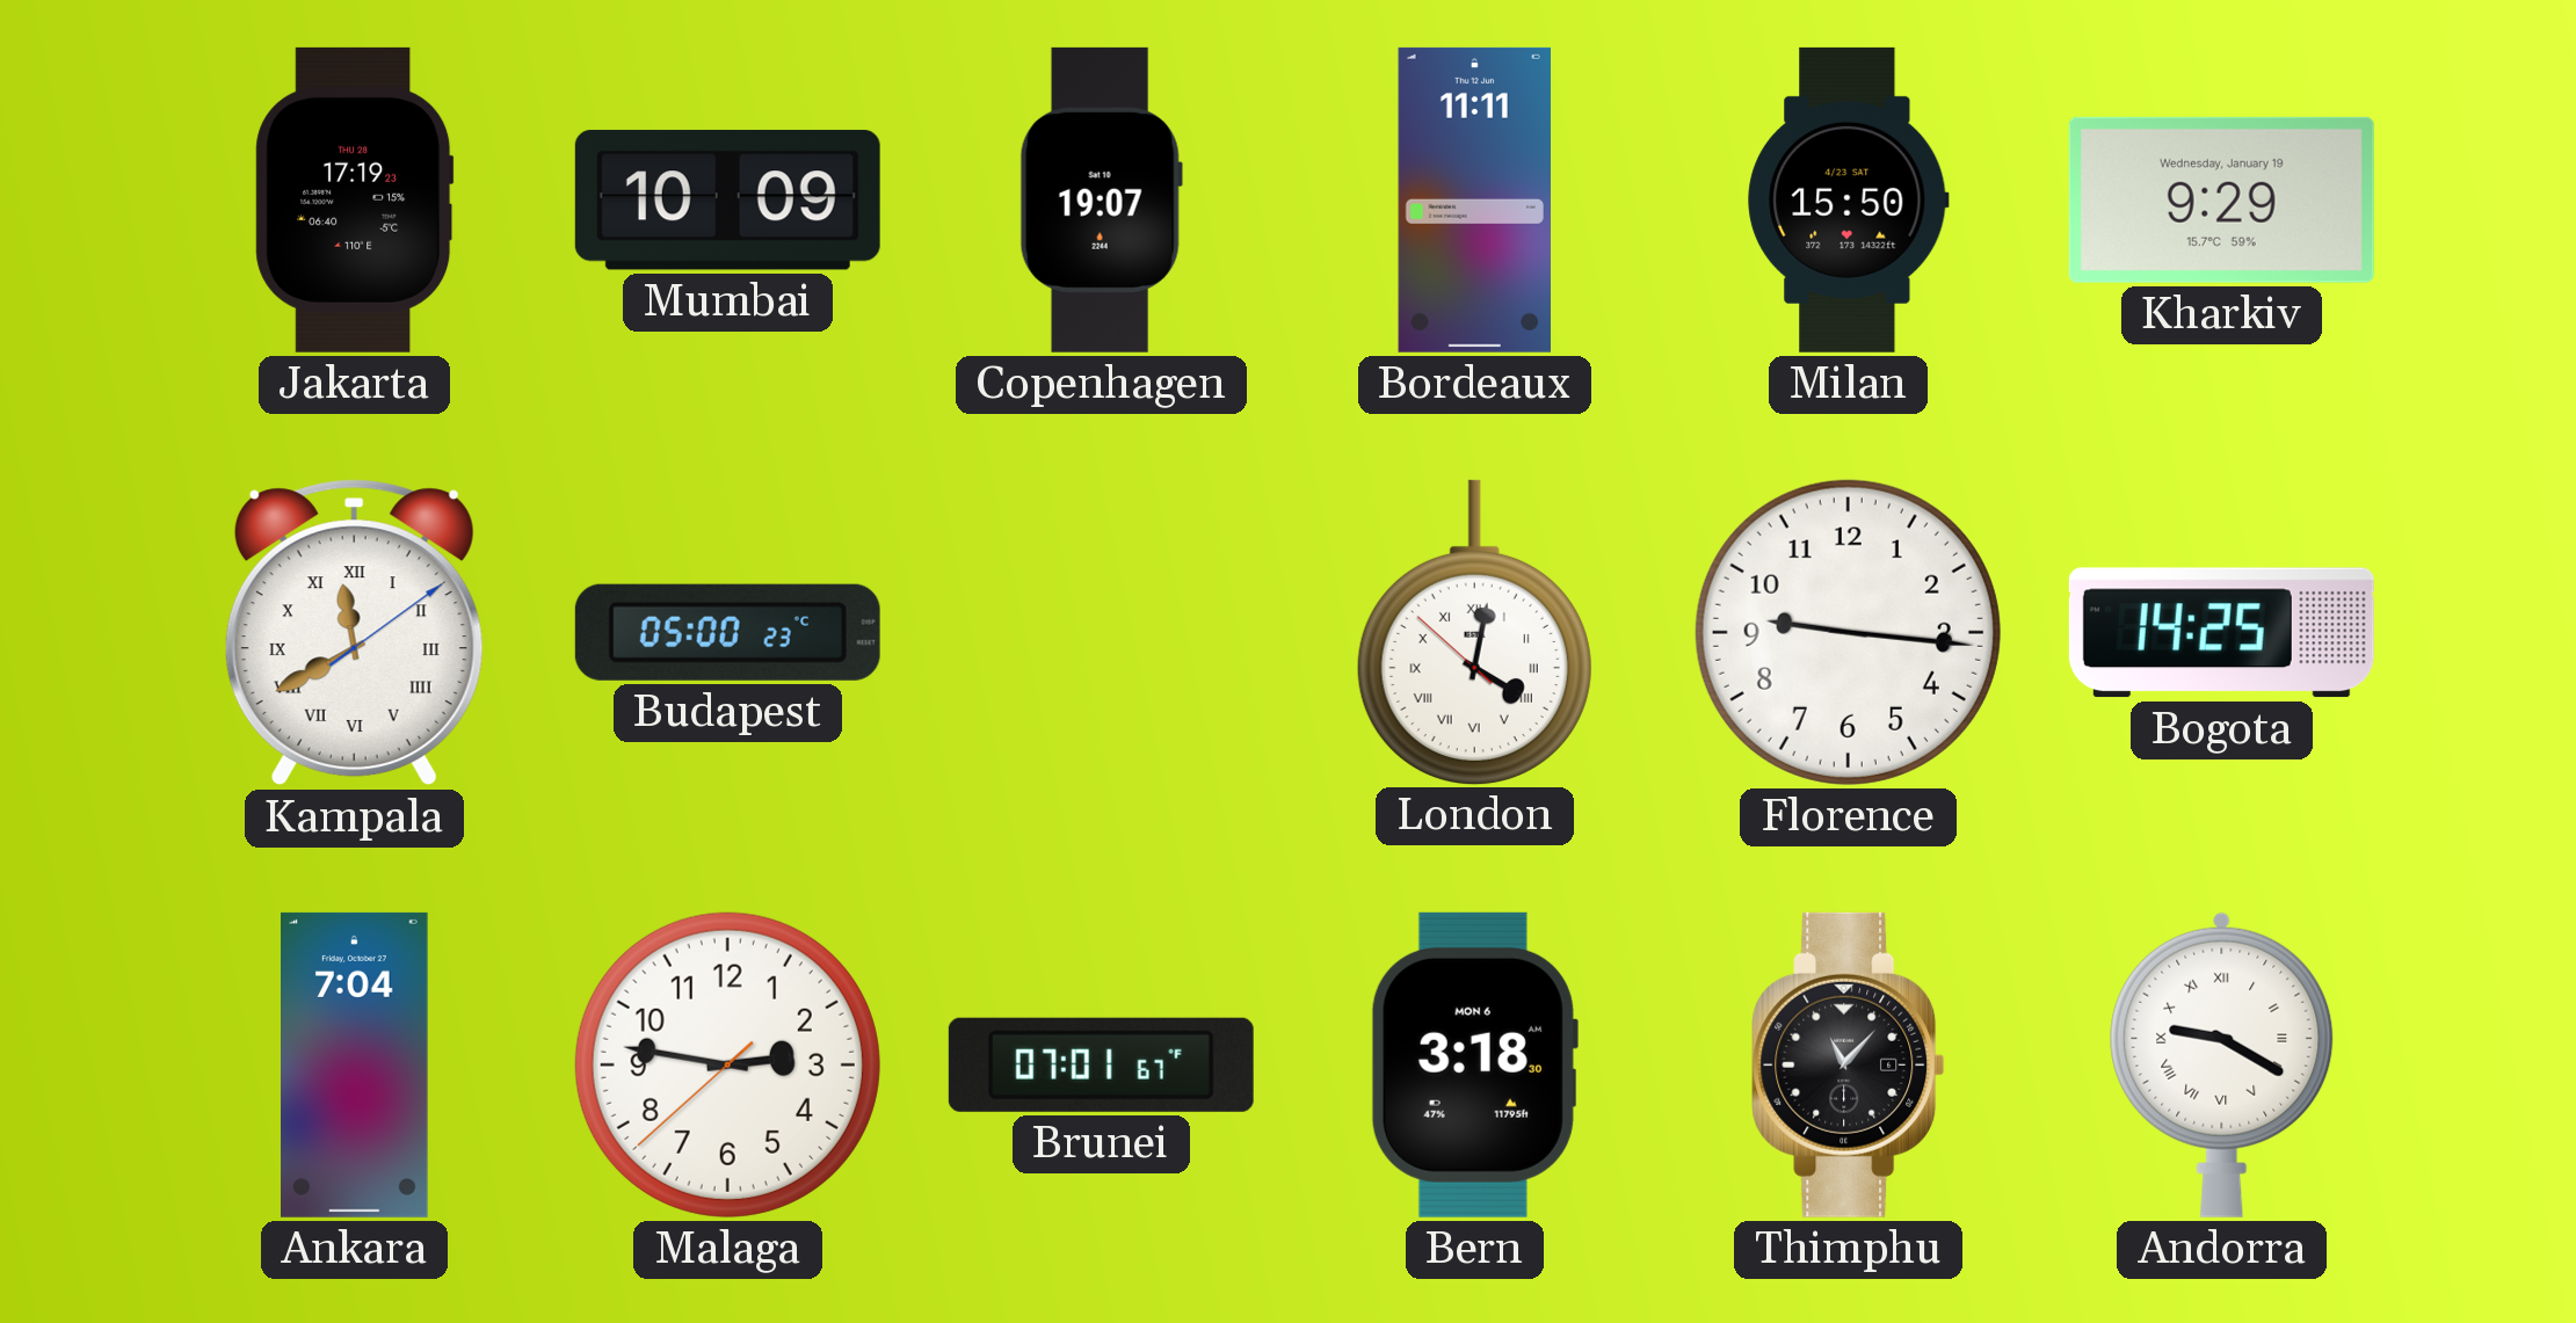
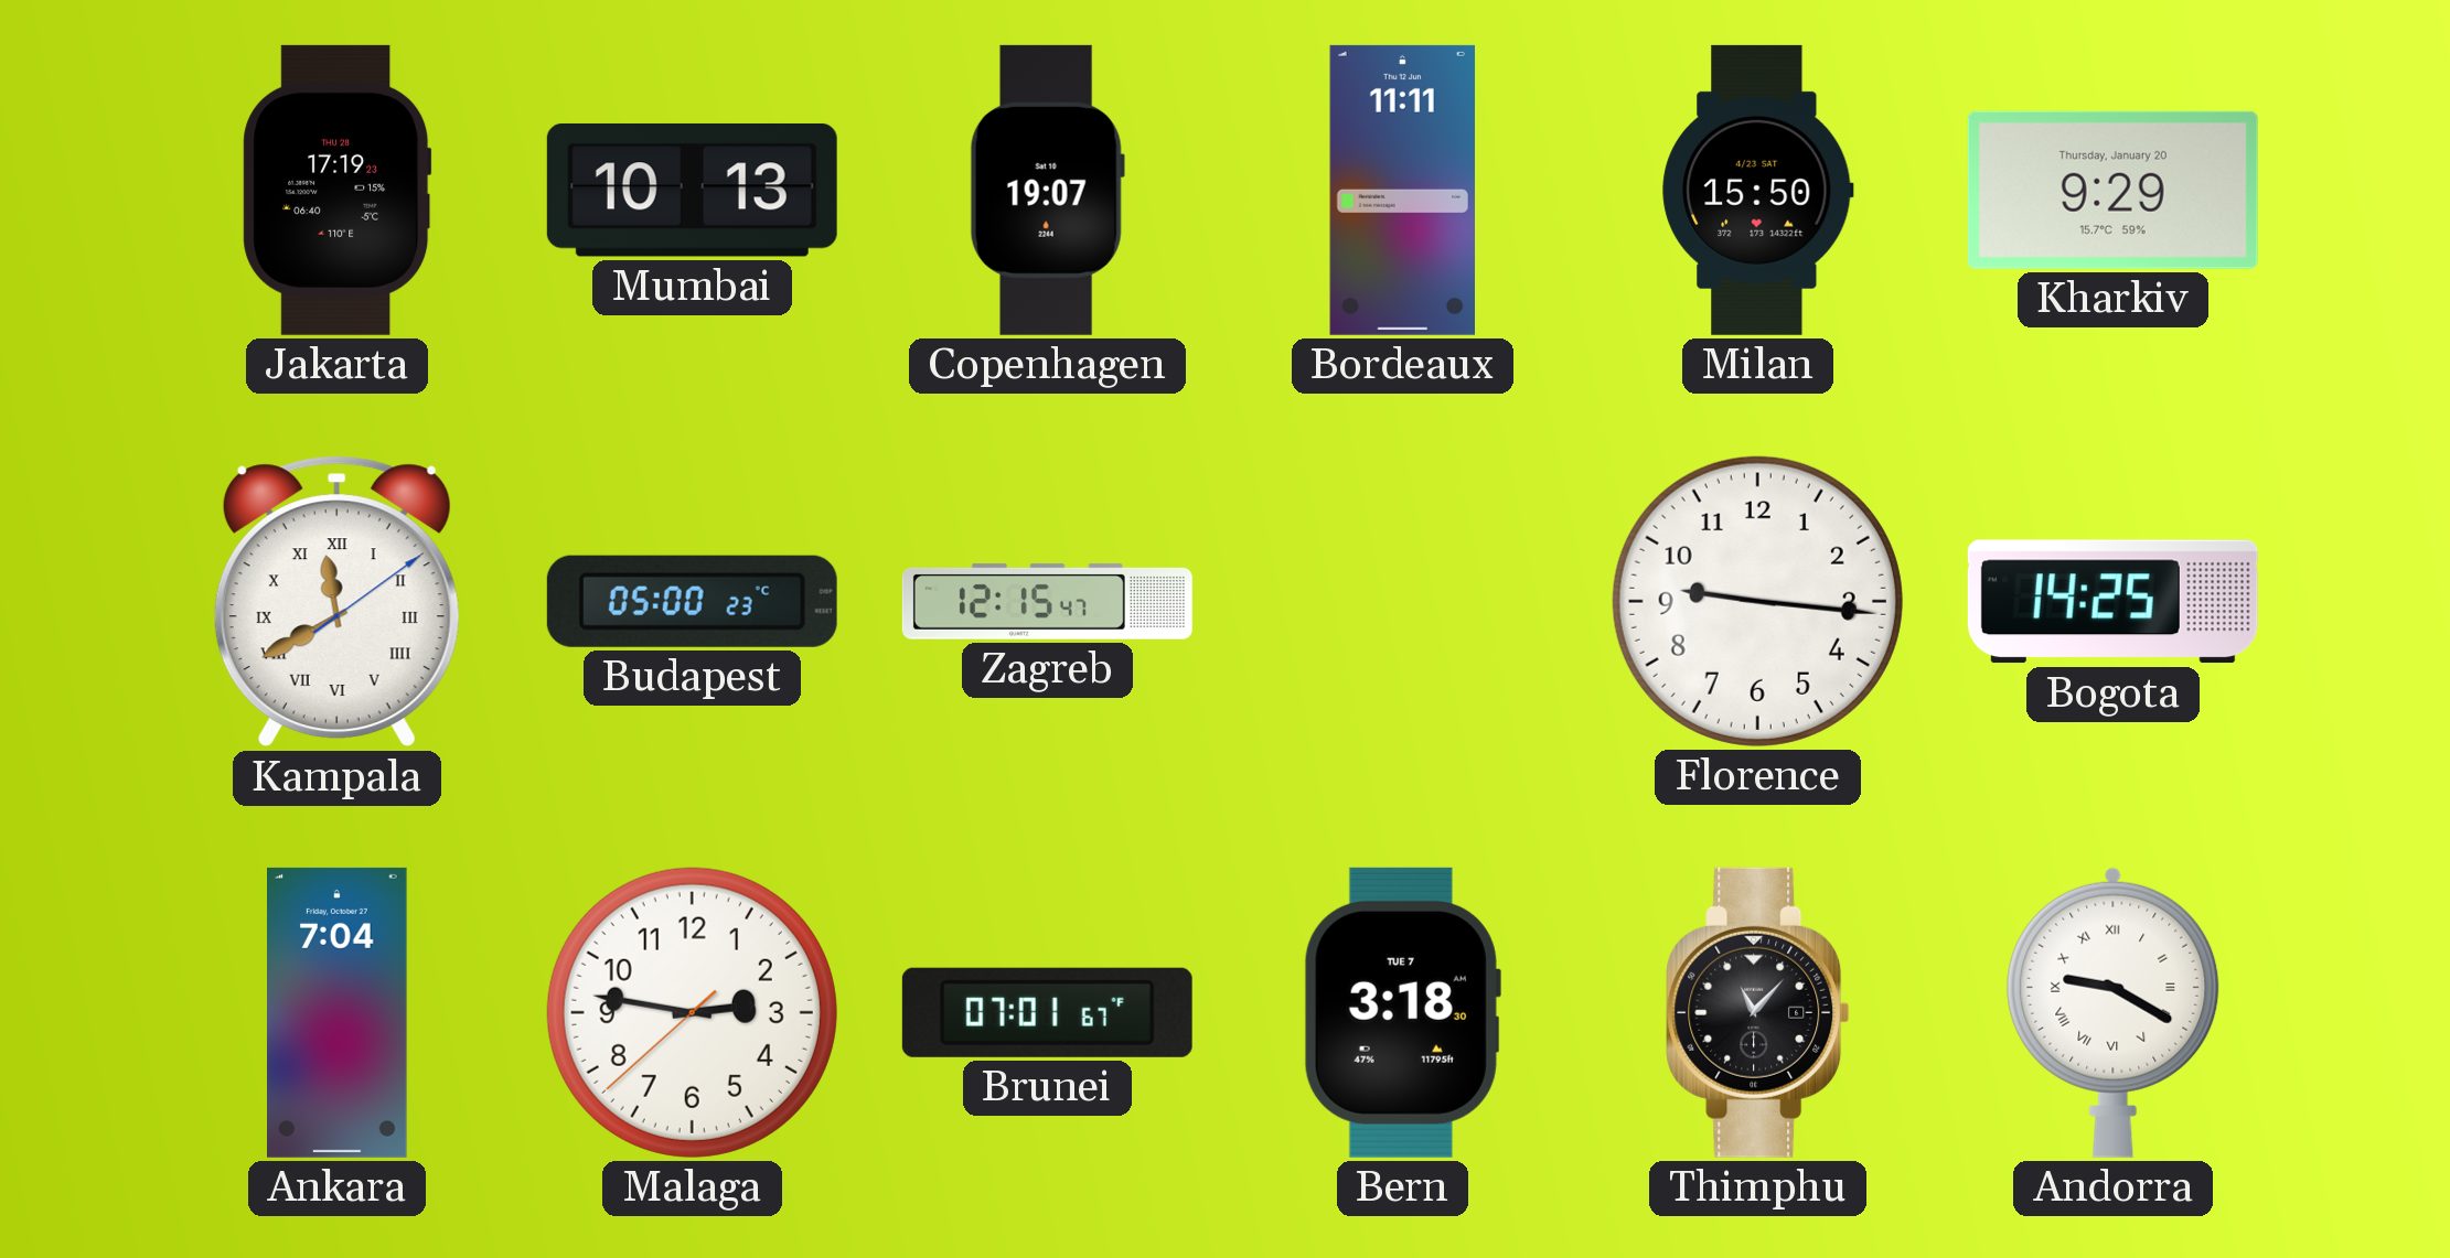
Mumbai: 10:09 -> 10:13 (692, 190)
Kharkiv date: Wednesday, January 19 -> Thursday, January 20 (2112, 190)
Zagreb: none -> 12:15 (1047, 601)
London: 4:01 -> none (1474, 632)
Bern date: MON 6 -> TUE 7 (1402, 1012)
